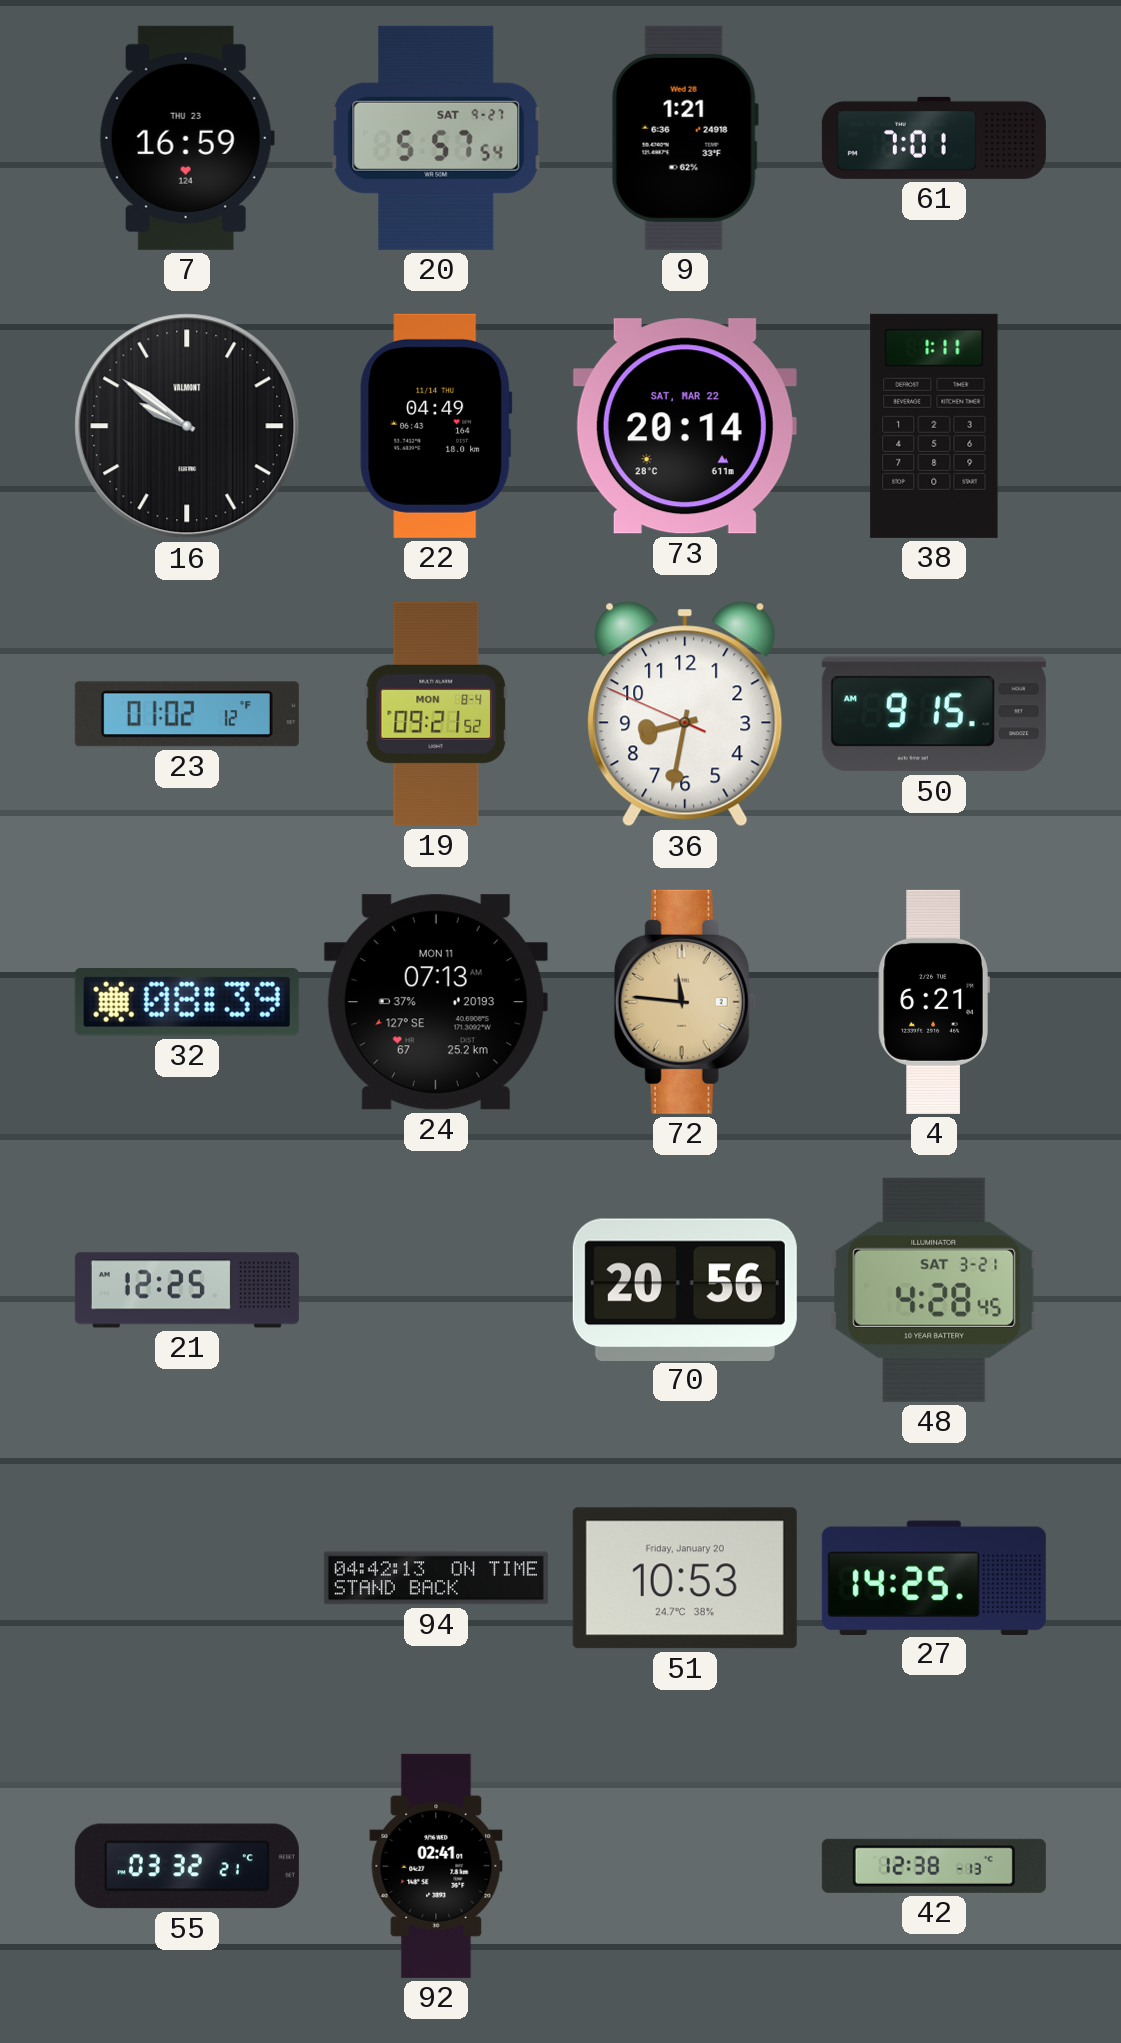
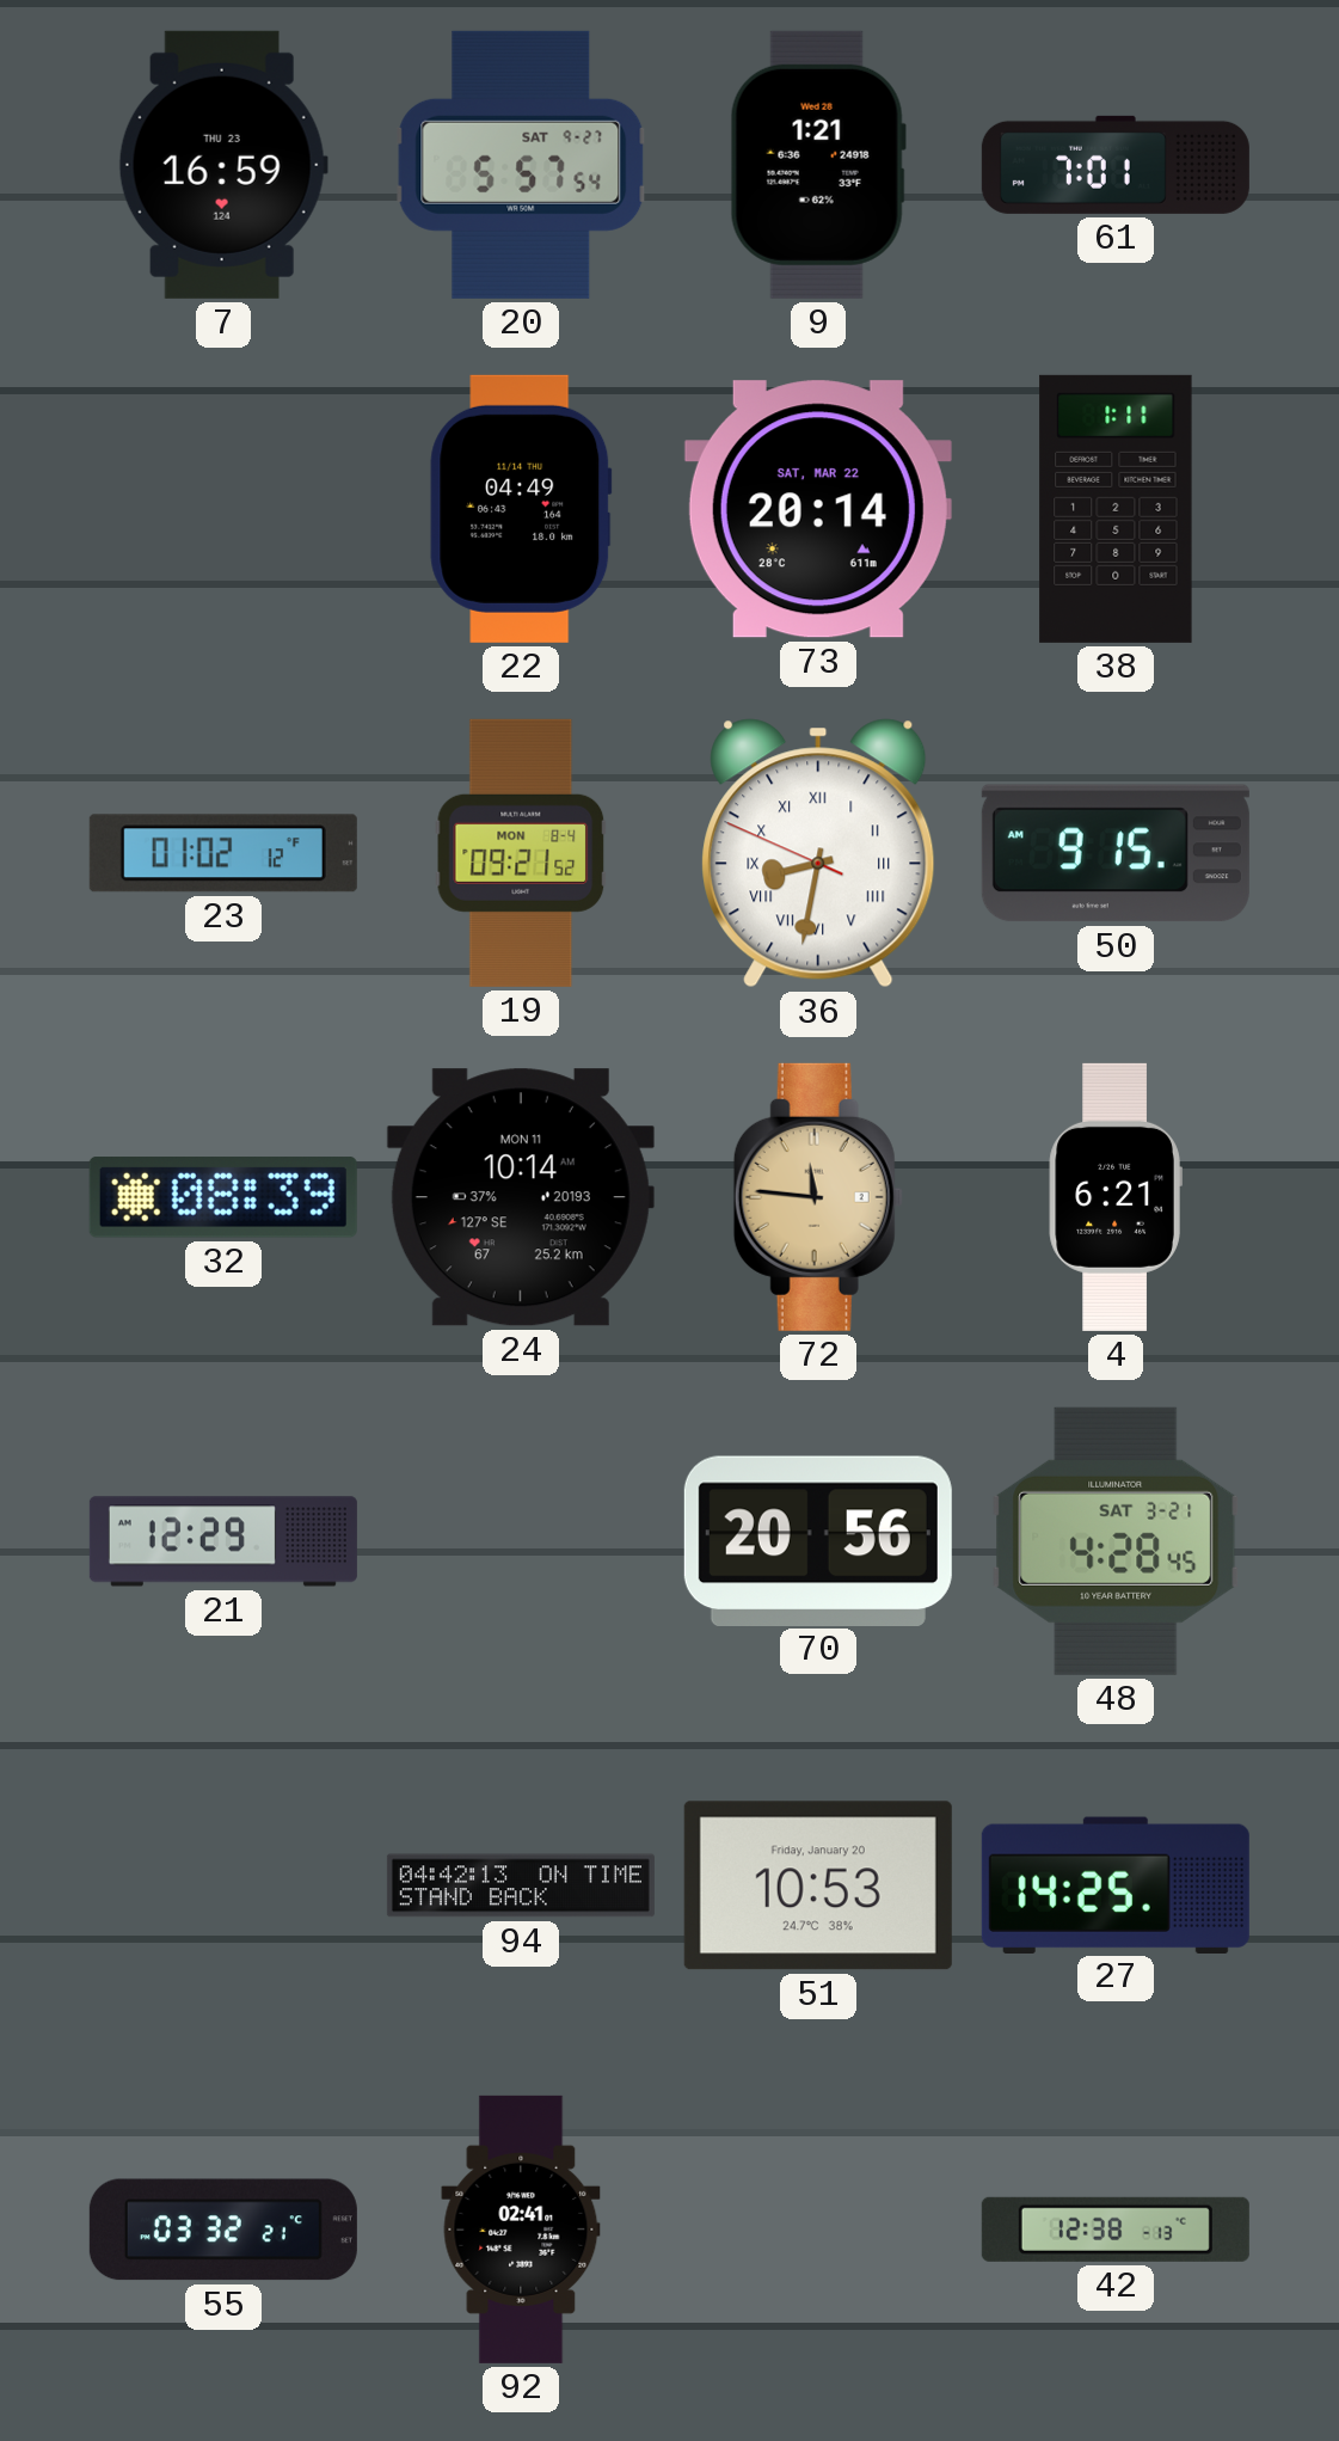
16: 9:51 -> none (187, 426)
36 numerals: Arabic -> Roman (818, 853)
24: 07:13 -> 10:14 (521, 1197)
21: 12:25 -> 12:29 (223, 1541)
